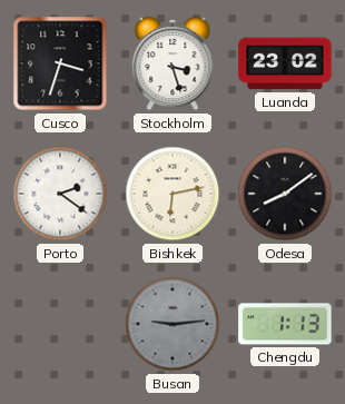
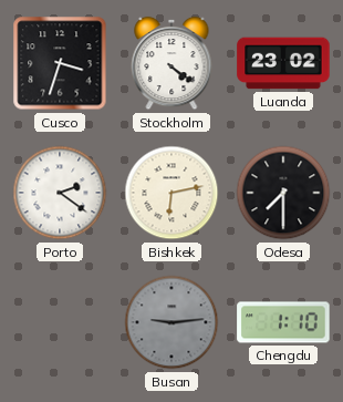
Stockholm: 3:27 -> 4:21 (171, 63)
Odesa: 8:09 -> 7:30 (283, 193)
Chengdu: 1:13 -> 1:10 (283, 322)
